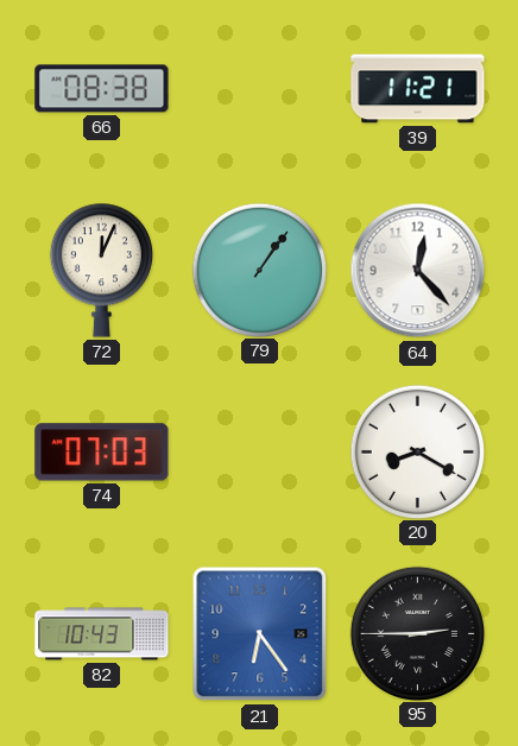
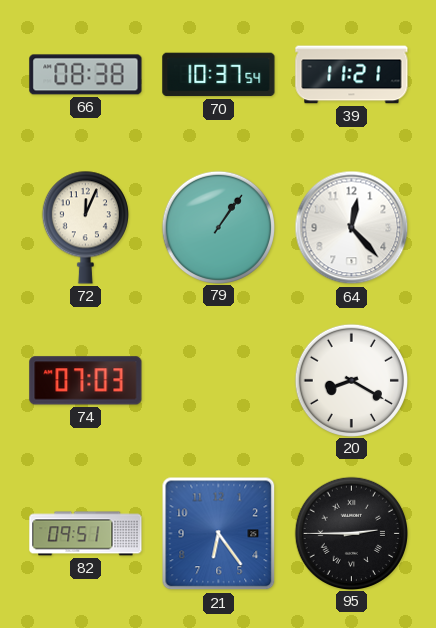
70: none -> 10:37 (219, 75)
82: 10:43 -> 09:51 (86, 534)
